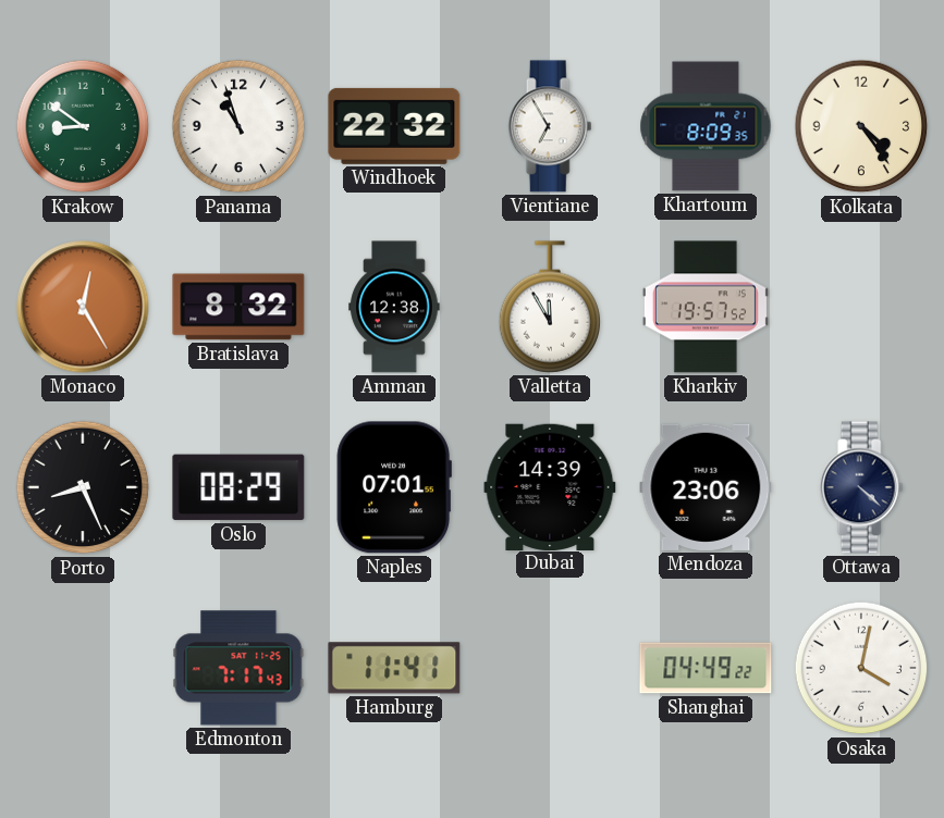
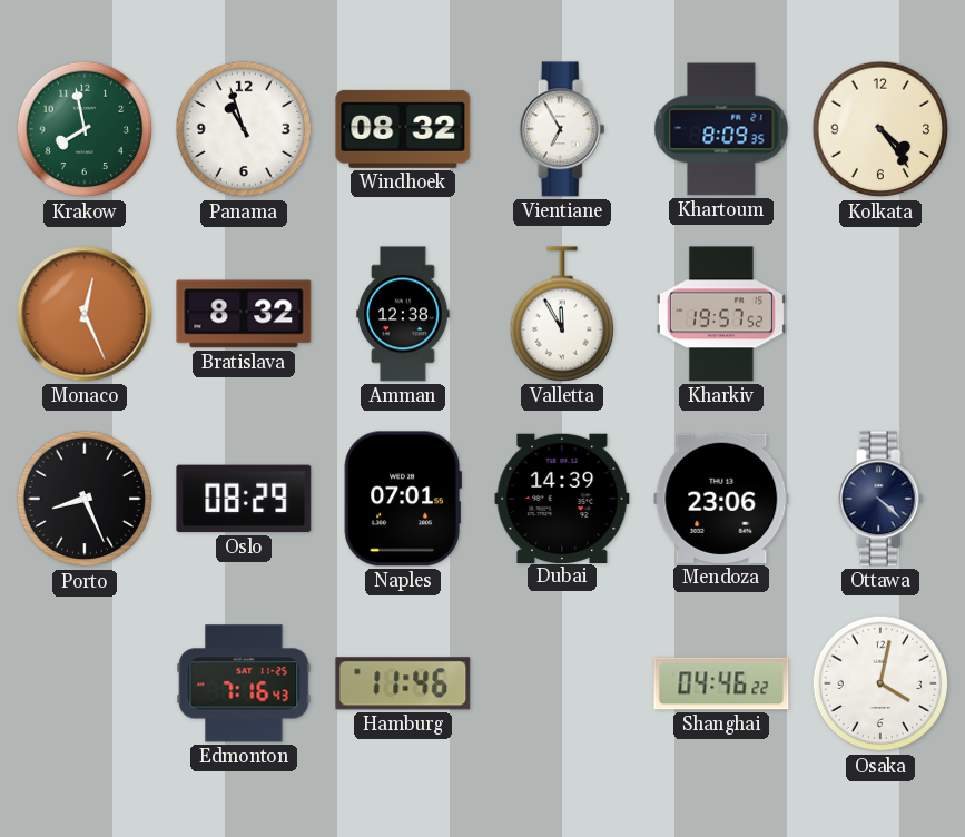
Krakow: 8:51 -> 7:58 (85, 129)
Windhoek: 22:32 -> 08:32 (403, 129)
Monaco: 12:25 -> 12:26 (85, 314)
Edmonton: 7:17 -> 7:16 (244, 683)
Hamburg: 11:41 -> 11:46 (403, 683)
Shanghai: 04:49 -> 04:46 (721, 683)
